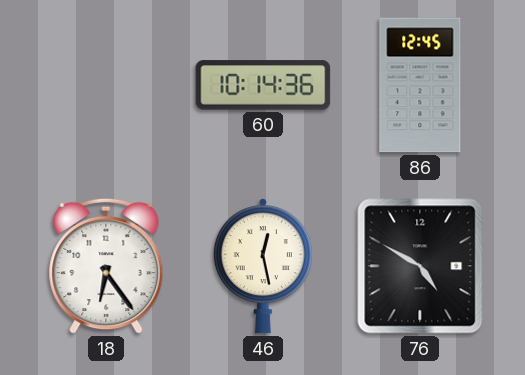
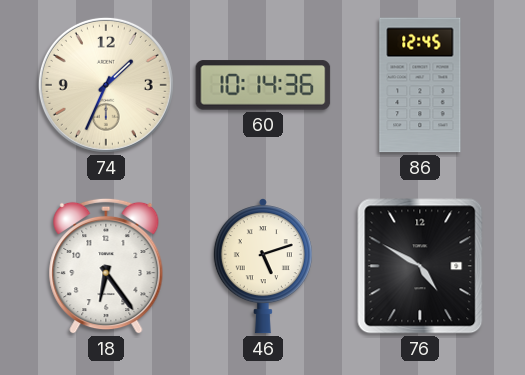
74: none -> 1:34 (106, 85)
46: 12:28 -> 5:12 (263, 266)
